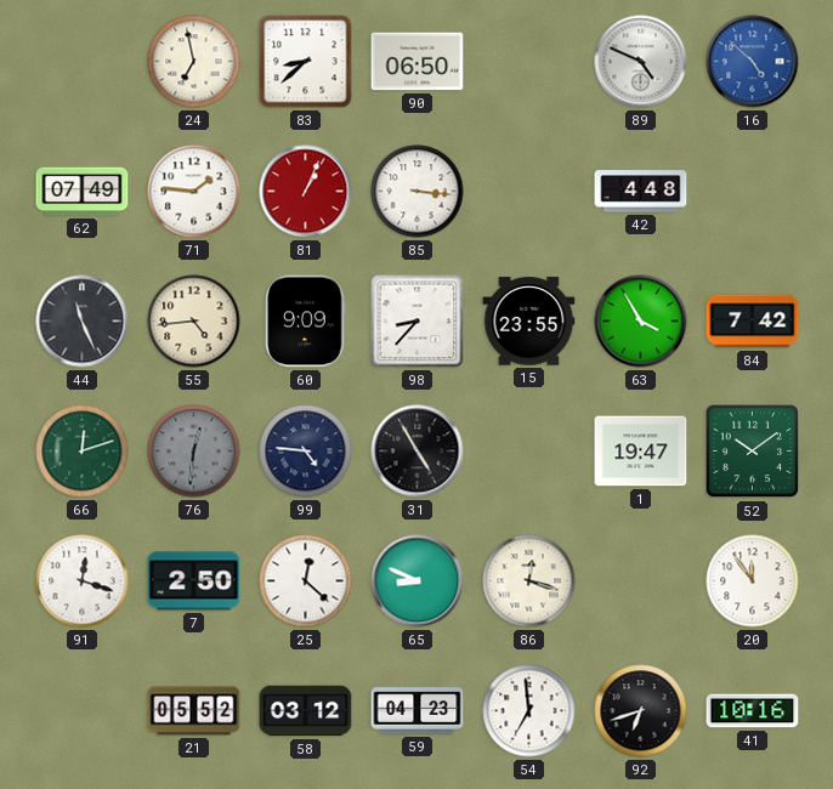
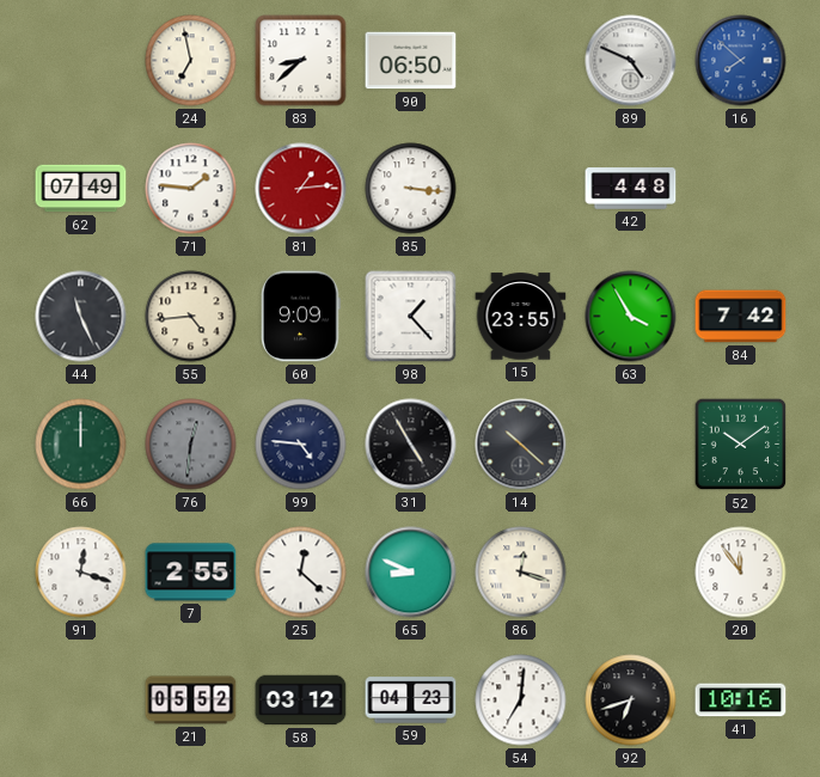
16: 4:52 -> 7:52 (741, 61)
81: 1:04 -> 1:14 (301, 189)
98: 8:37 -> 1:23 (411, 317)
66: 12:12 -> 12:00 (81, 445)
14: none -> 10:22 (521, 445)
1: 19:47 -> none (641, 452)
7: 2:50 -> 2:55 (191, 573)
54: 6:59 -> 7:01 (521, 700)
